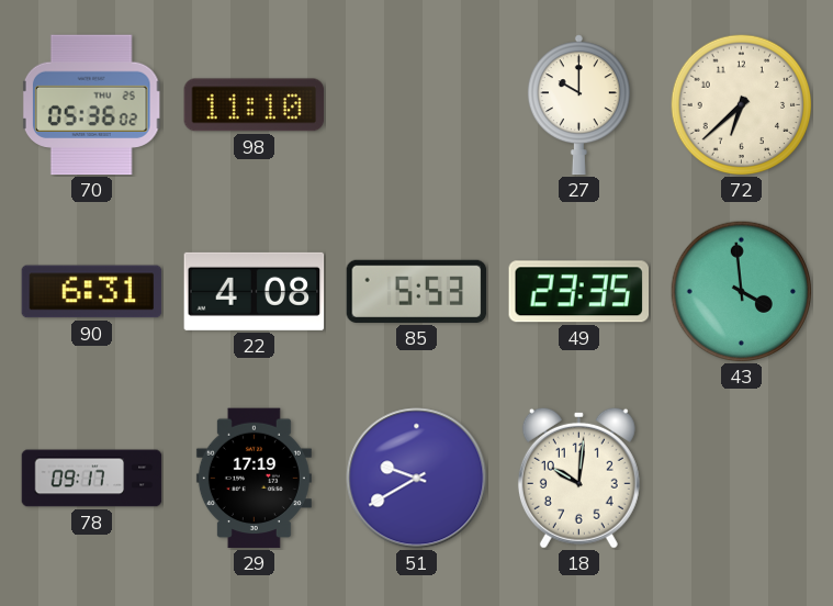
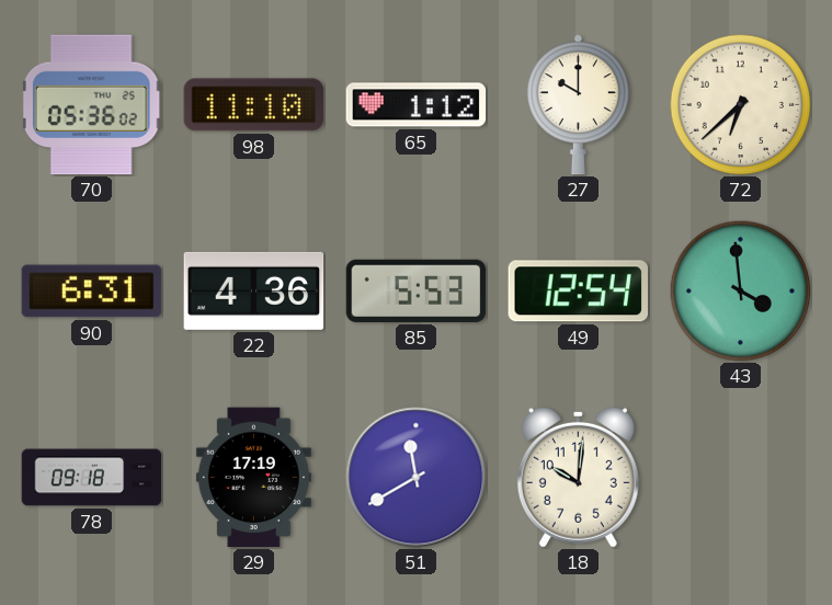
65: none -> 1:12 (417, 105)
22: 4:08 -> 4:36 (254, 290)
49: 23:35 -> 12:54 (578, 292)
78: 09:17 -> 09:18 (92, 478)
51: 9:40 -> 11:40 (417, 478)
